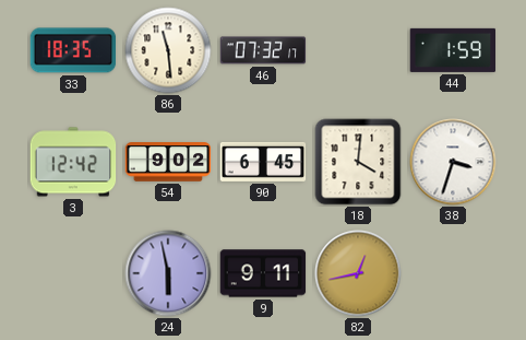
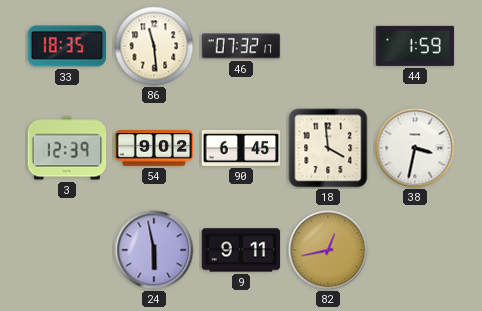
3: 12:42 -> 12:39 (67, 148)
18: 4:01 -> 3:59 (328, 148)
38: 3:33 -> 3:32 (415, 148)
